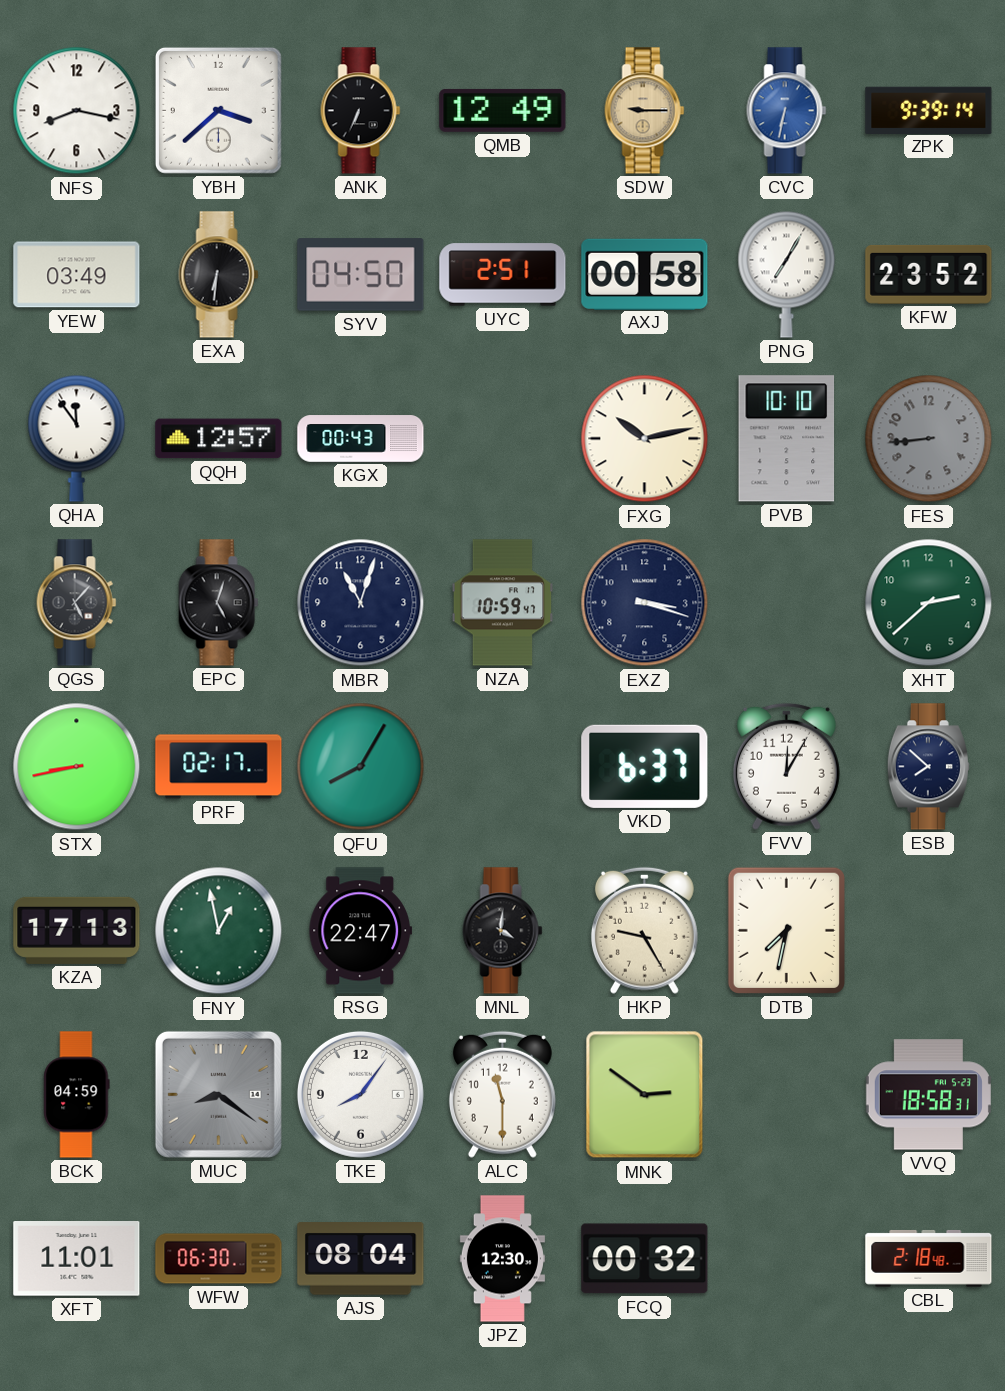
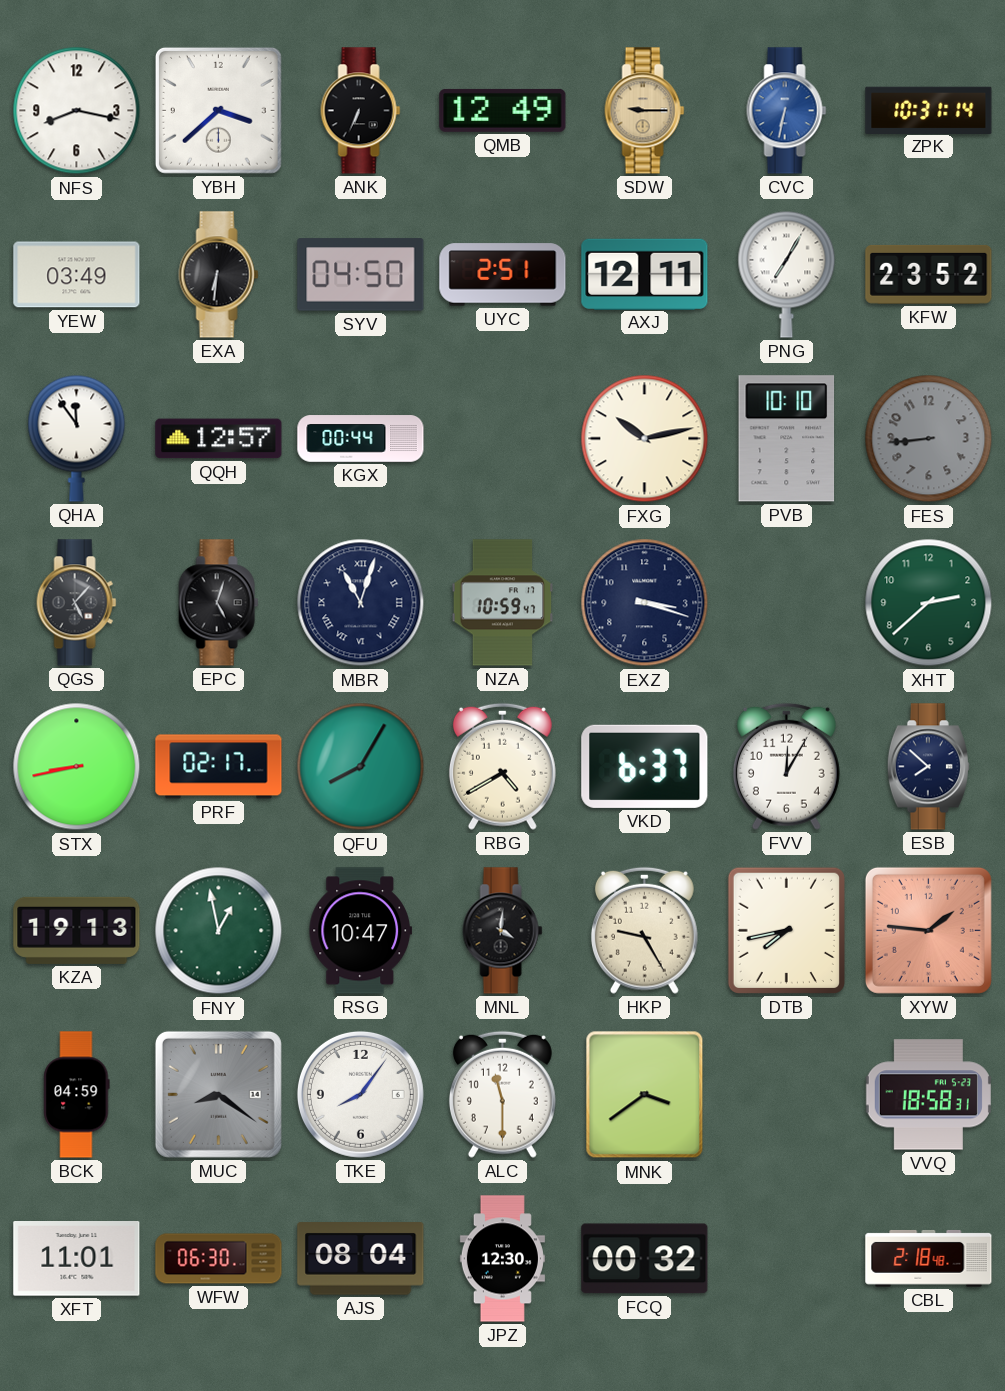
ZPK: 9:39 -> 10:31 (929, 110)
AXJ: 00:58 -> 12:11 (645, 274)
KGX: 00:43 -> 00:44 (361, 439)
MBR numerals: Arabic -> Roman (361, 603)
RBG: none -> 4:40 (502, 766)
KZA: 17:13 -> 19:13 (77, 930)
RSG: 22:47 -> 10:47 (360, 931)
DTB: 7:32 -> 7:43 (786, 930)
XYW: none -> 1:46 (928, 930)
MNK: 2:51 -> 3:39 (645, 1095)
